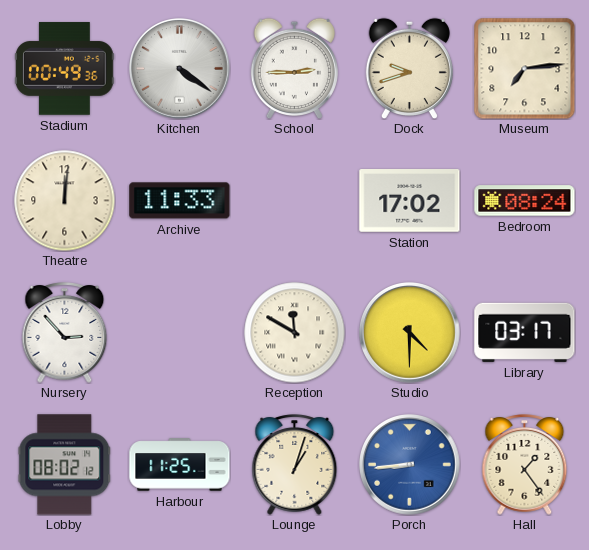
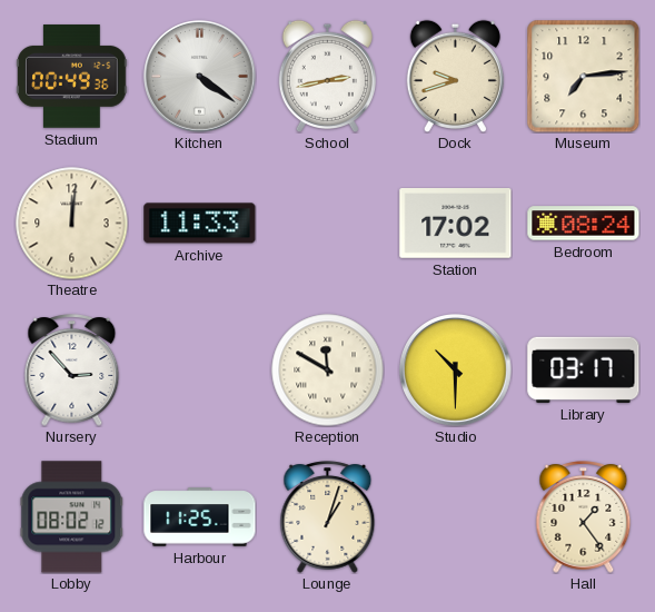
School: 2:45 -> 2:43 (327, 76)
Studio: 4:30 -> 10:30 (456, 371)
Porch: 8:44 -> none (410, 465)
